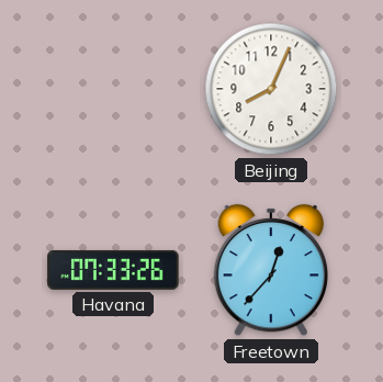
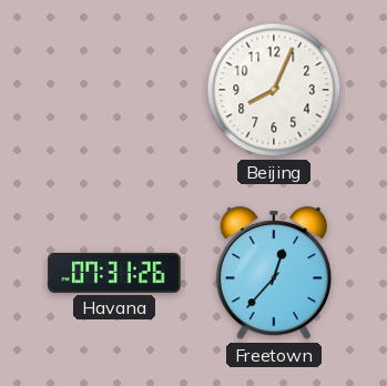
Havana: 07:33 -> 07:31 (114, 273)
